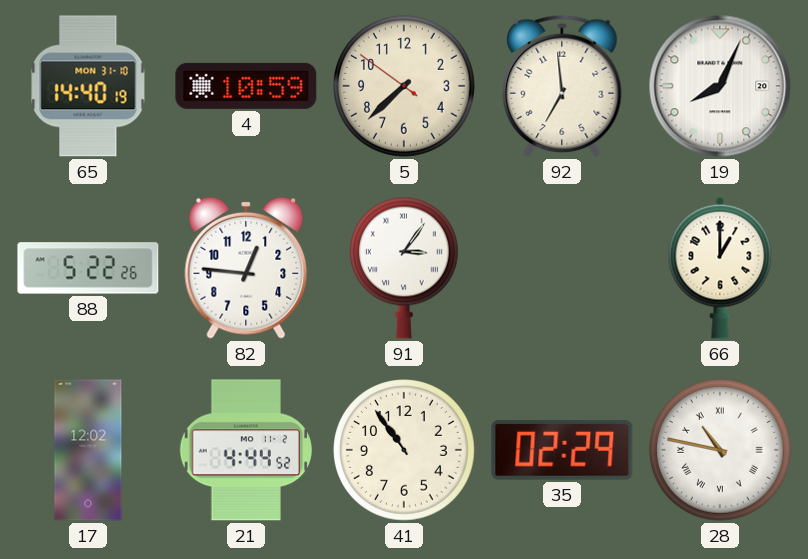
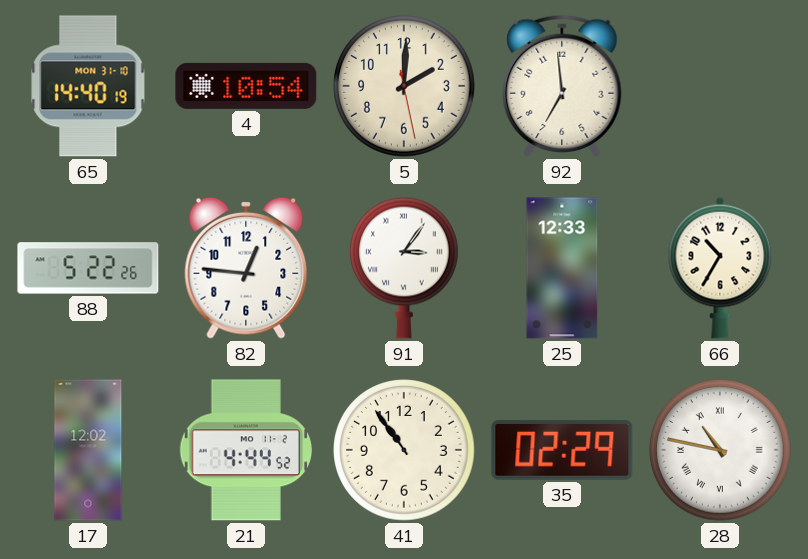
4: 10:59 -> 10:54 (246, 86)
5: 7:37 -> 2:00 (405, 87)
19: 8:04 -> none (720, 86)
25: none -> 12:33 (562, 268)
66: 1:00 -> 10:35 (720, 268)
